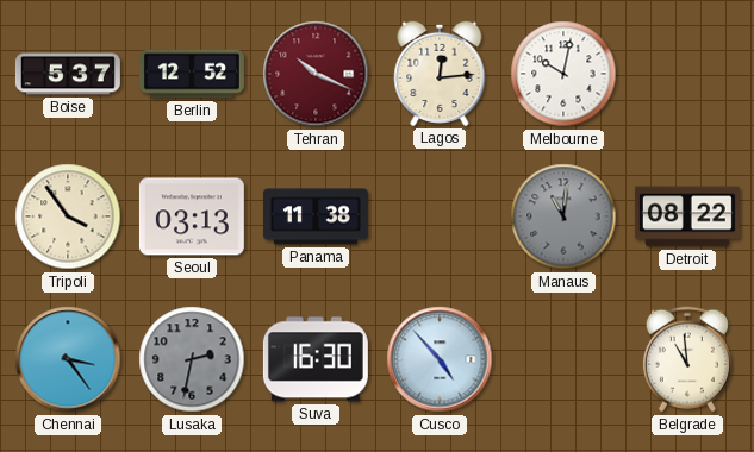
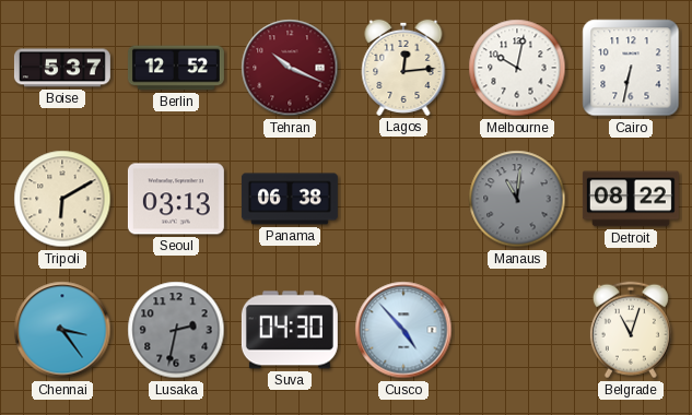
Cairo: none -> 6:32 (631, 68)
Tripoli: 3:54 -> 6:10 (62, 199)
Panama: 11:38 -> 06:38 (290, 199)
Suva: 16:30 -> 04:30 (290, 330)
Belgrade: 10:59 -> 11:03 (631, 330)
